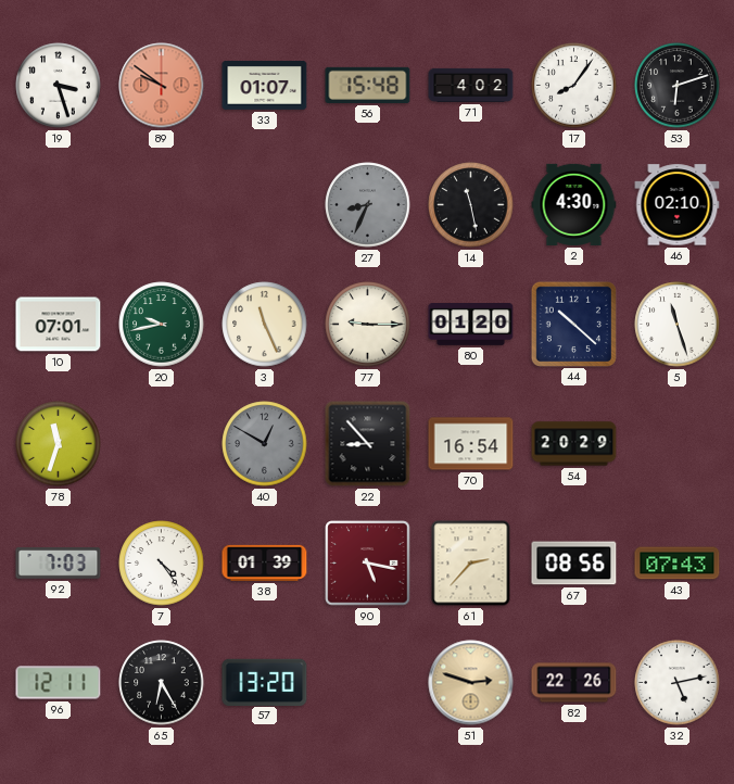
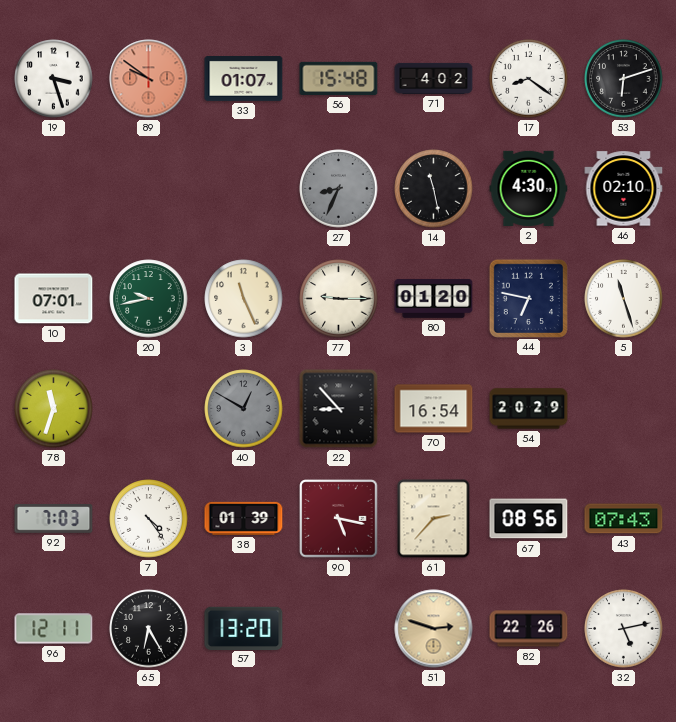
17: 8:06 -> 8:21 (529, 79)
44: 10:22 -> 6:47 (528, 298)
